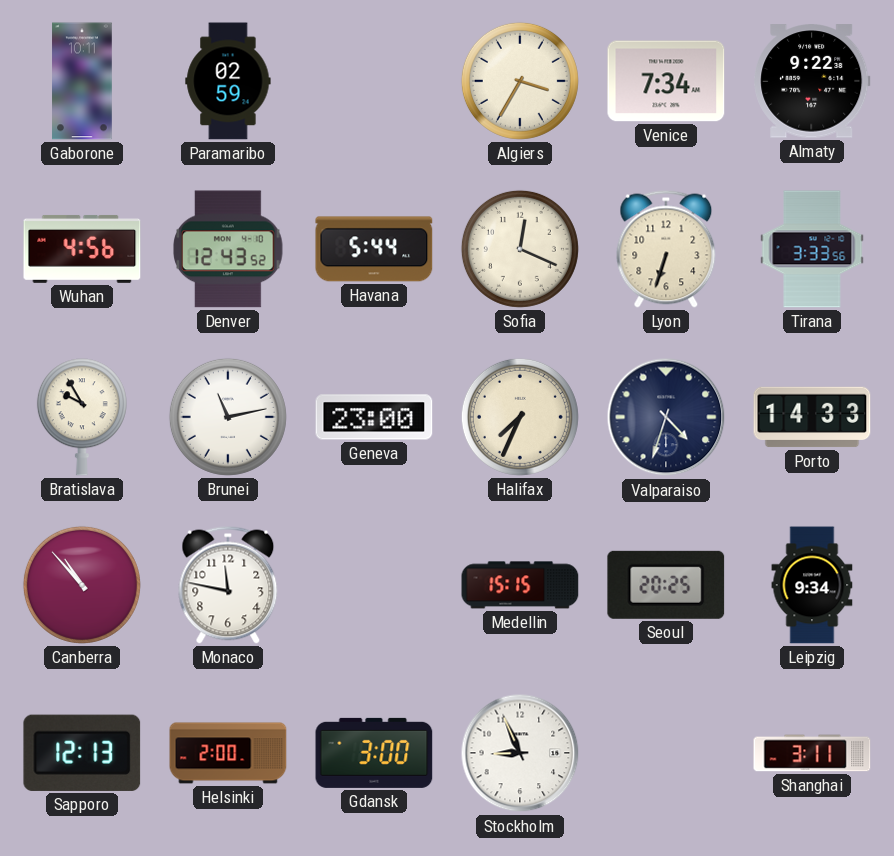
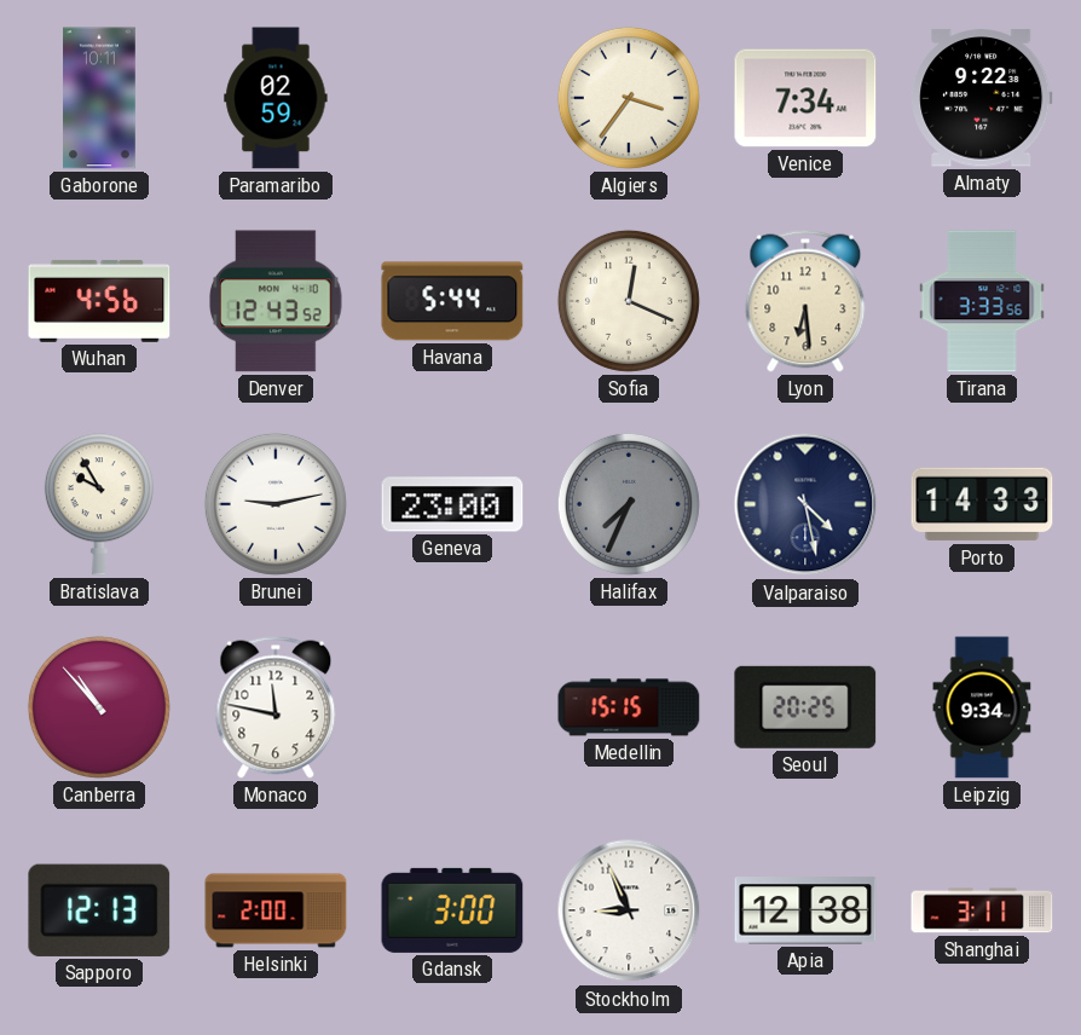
Algiers: 3:35 -> 3:36 (629, 98)
Lyon: 6:33 -> 6:29 (805, 301)
Brunei: 11:13 -> 9:13 (276, 504)
Halifax dial: cream -> grey (629, 504)
Valparaiso: 4:33 -> 4:28 (805, 504)
Apia: none -> 12:38 (805, 910)
